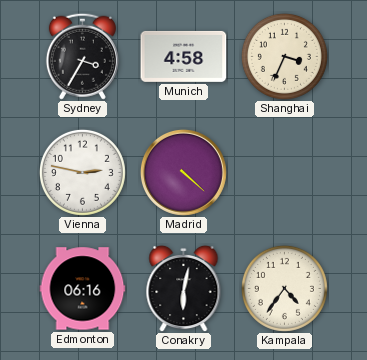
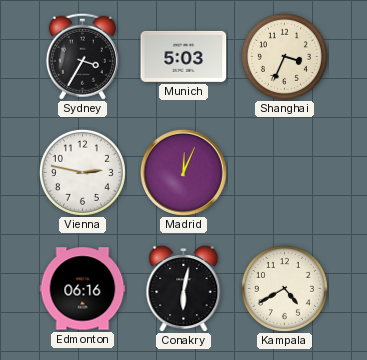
Munich: 4:58 -> 5:03 (184, 56)
Madrid: 4:22 -> 12:04 (183, 172)
Kampala: 4:36 -> 4:40 (284, 288)
